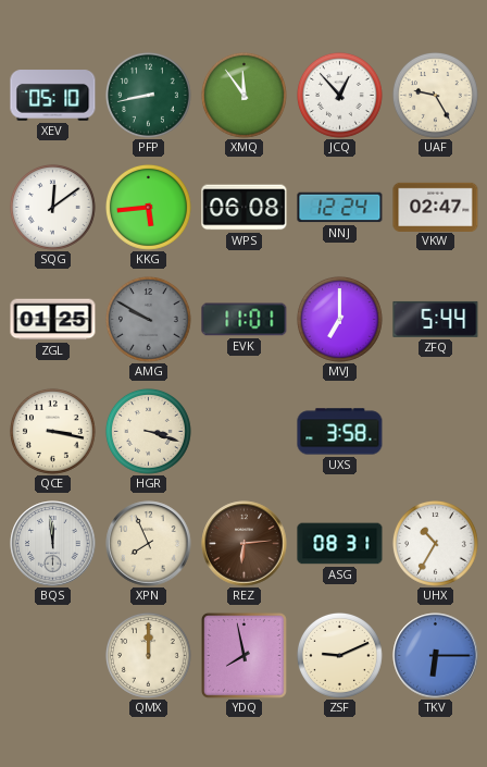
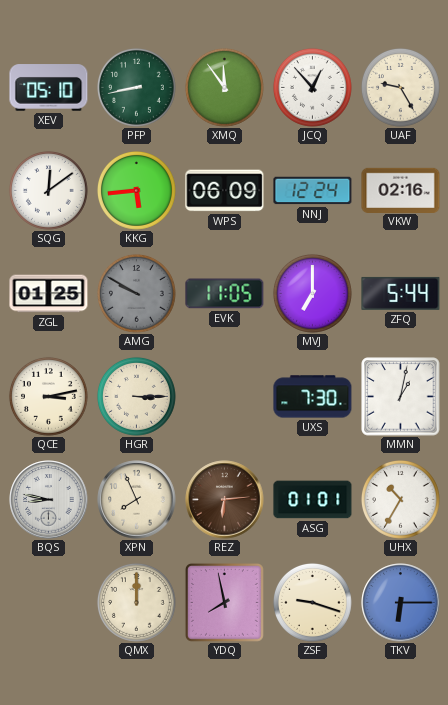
WPS: 06:08 -> 06:09 (225, 191)
VKW: 02:47 -> 02:16 (401, 190)
EVK: 11:01 -> 11:05 (225, 294)
QCE: 3:17 -> 3:13 (48, 396)
HGR: 3:18 -> 3:15 (136, 396)
UXS: 3:58 -> 7:30 (313, 397)
MMN: none -> 1:02 (401, 397)
BQS: 11:59 -> 8:47 (49, 500)
ASG: 08:31 -> 01:01 (313, 500)
ZSF: 9:11 -> 9:18 (312, 602)
